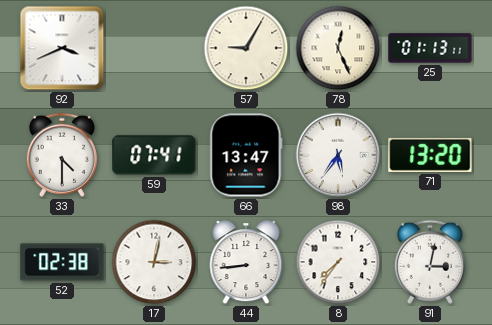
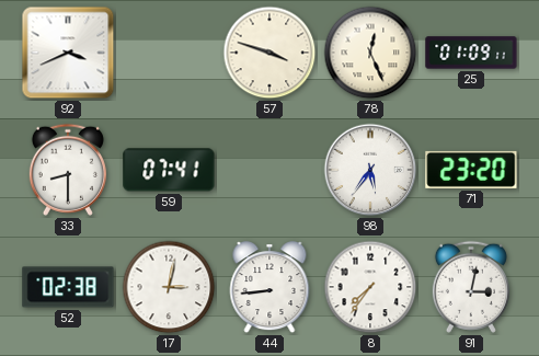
57: 9:05 -> 3:48 (269, 53)
25: 01:13 -> 01:09 (471, 53)
33: 4:30 -> 8:30 (68, 170)
66: 13:47 -> none (246, 155)
71: 13:20 -> 23:20 (471, 170)
